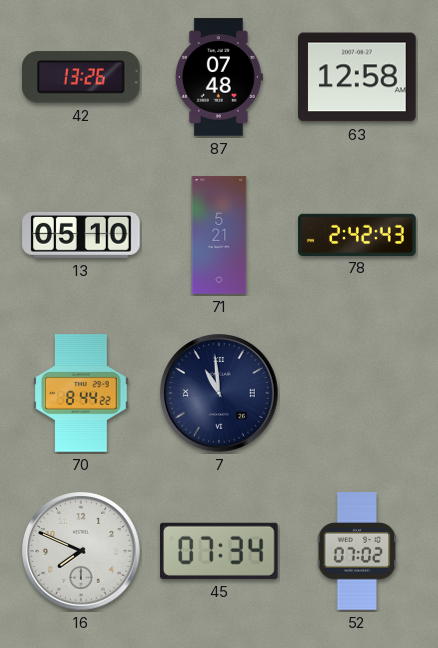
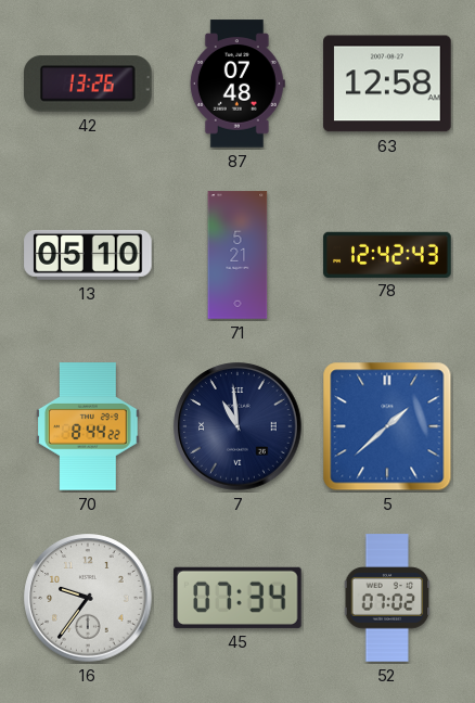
78: 2:42 -> 12:42 (387, 254)
5: none -> 1:38 (387, 426)
16: 7:49 -> 9:36 (88, 598)
